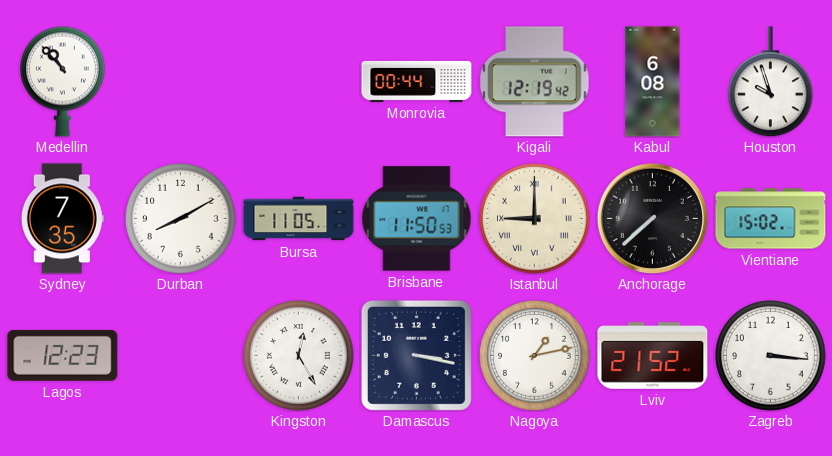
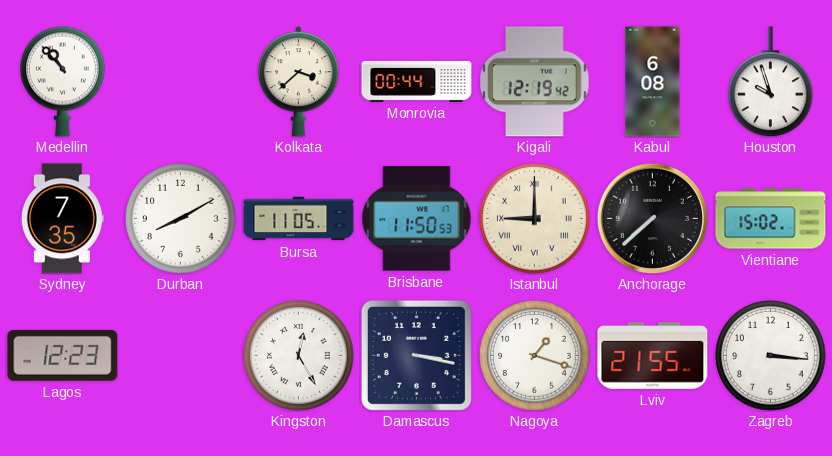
Kolkata: none -> 3:38 (298, 82)
Nagoya: 1:13 -> 1:18 (535, 356)
Lviv: 21:52 -> 21:55 (653, 356)
